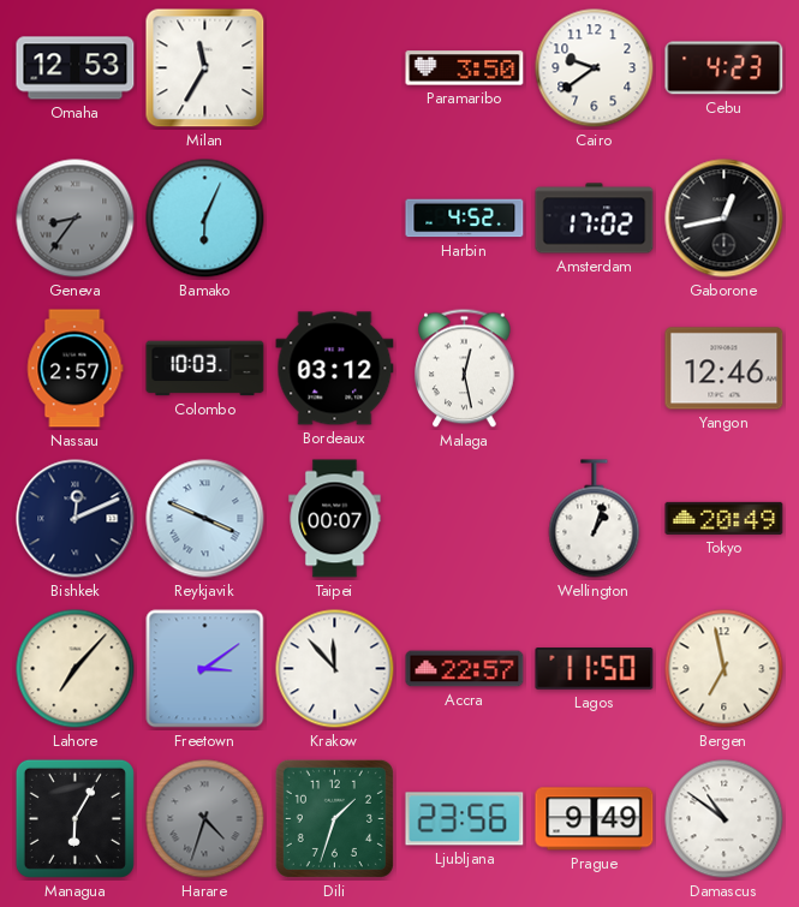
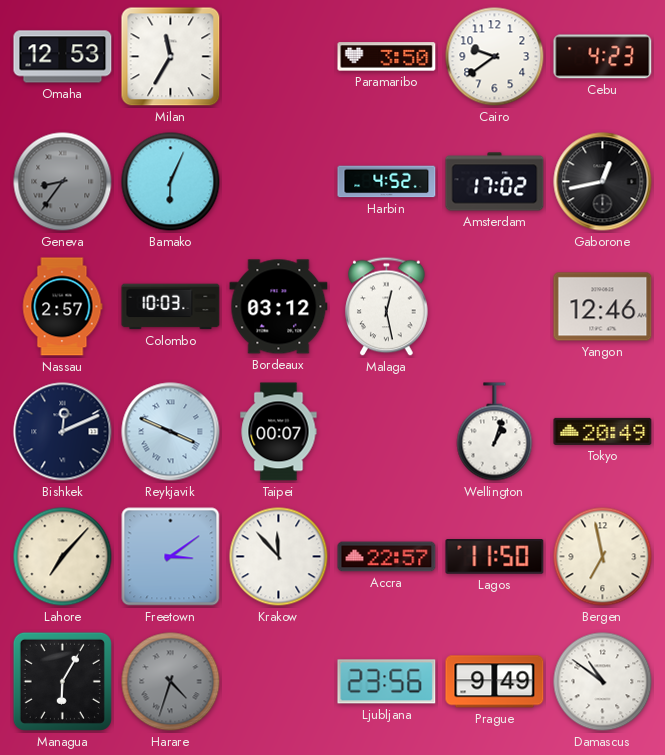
Dili: 1:33 -> none (334, 818)
